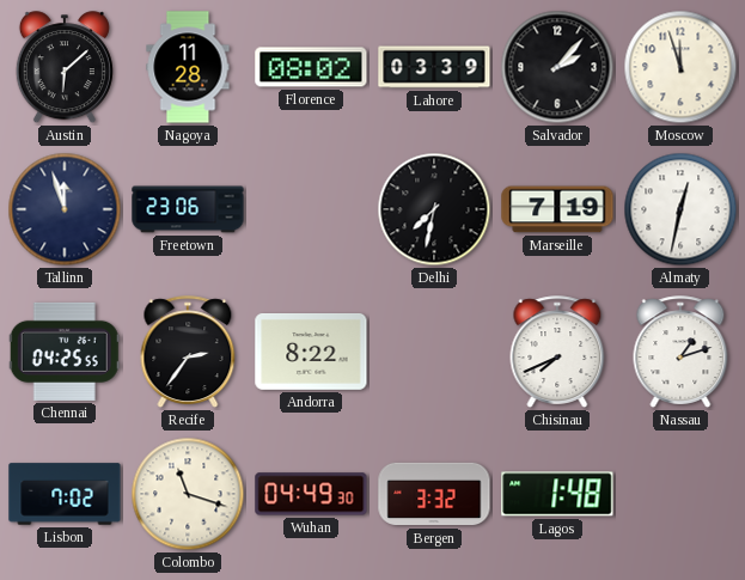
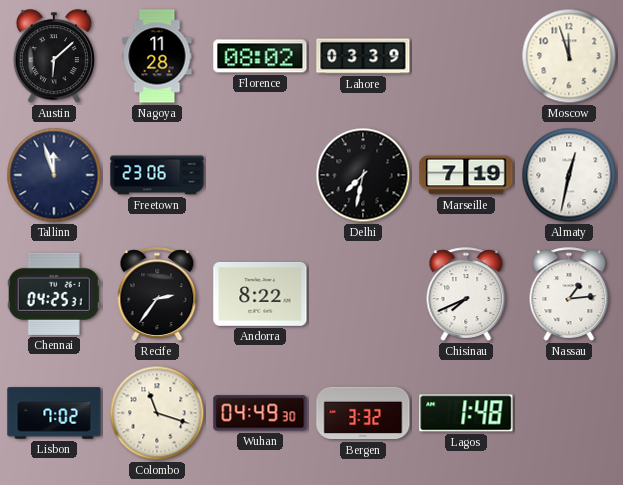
Salvador: 2:07 -> none (557, 67)
Chennai: 04:25:55 -> 04:25:31 (54, 294)
Nassau: 1:12 -> 1:14 (569, 294)
